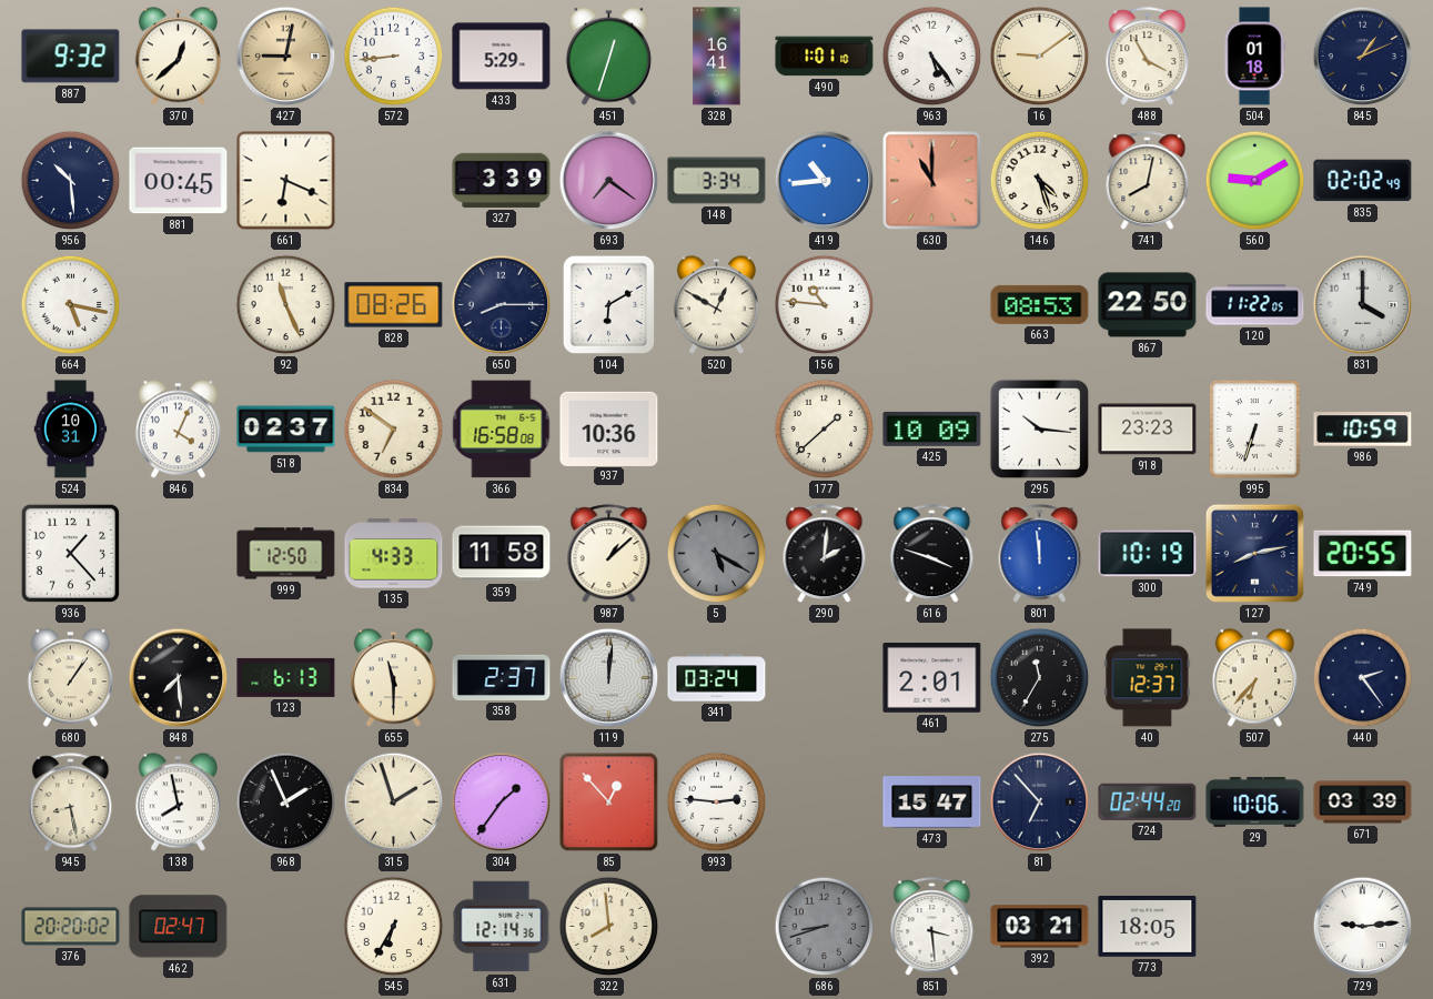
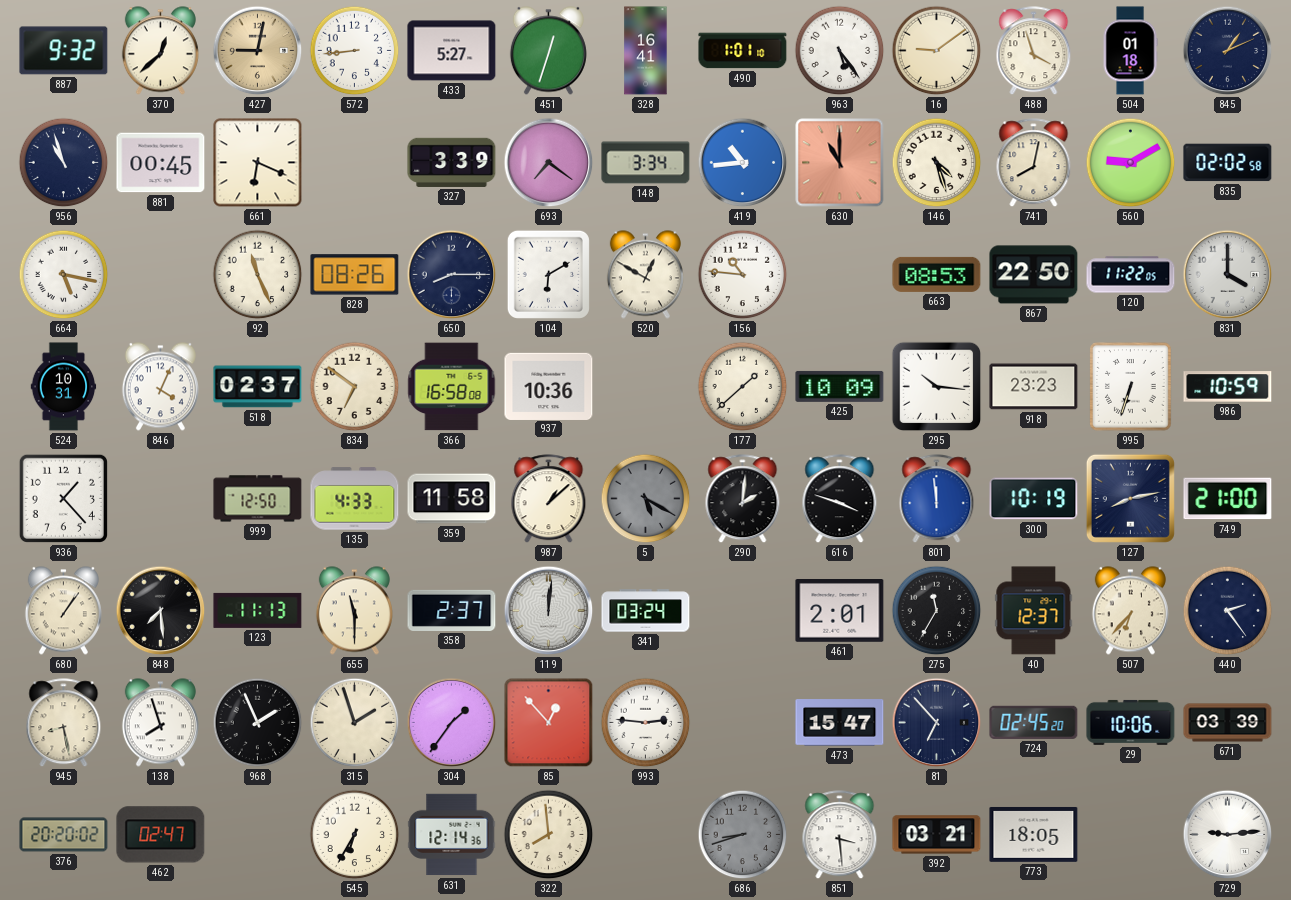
433: 5:29 -> 5:27 (452, 51)
488: 3:55 -> 3:57 (1034, 51)
956: 10:29 -> 10:57 (64, 163)
835: 02:02:49 -> 02:02:58 (1228, 163)
749: 20:55 -> 21:00 (1228, 499)
123: 6:13 -> 11:13 (258, 610)
138: 7:58 -> 7:57 (160, 723)
724: 02:44 -> 02:45 (1034, 722)
